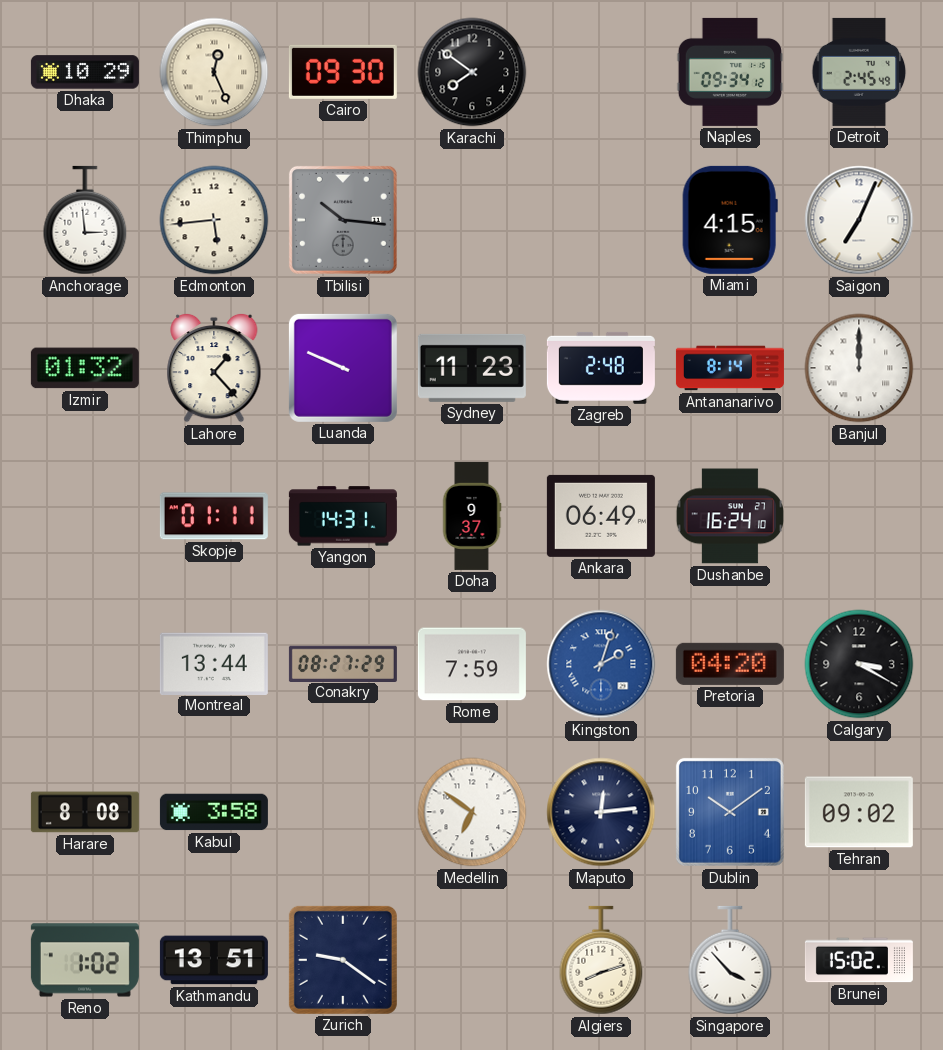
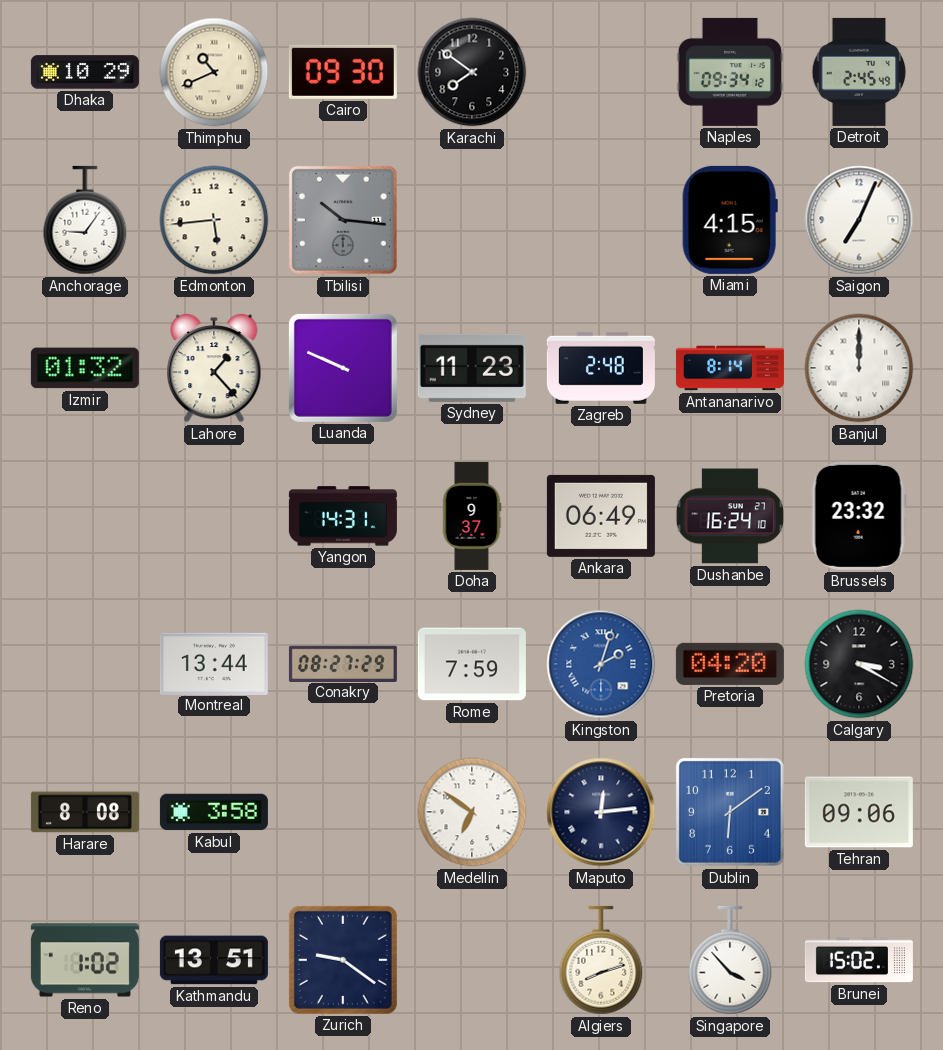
Thimphu: 12:26 -> 10:41 (214, 72)
Anchorage: 2:59 -> 9:06 (85, 220)
Skopje: 01:11 -> none (214, 516)
Brussels: none -> 23:32 (859, 516)
Dublin: 10:09 -> 6:09 (730, 812)
Tehran: 09:02 -> 09:06 (859, 812)
